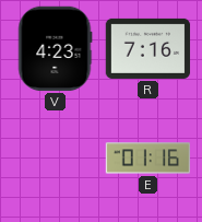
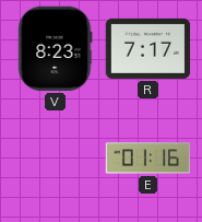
V: 4:23 -> 8:23 (55, 49)
R: 7:16 -> 7:17 (148, 48)
